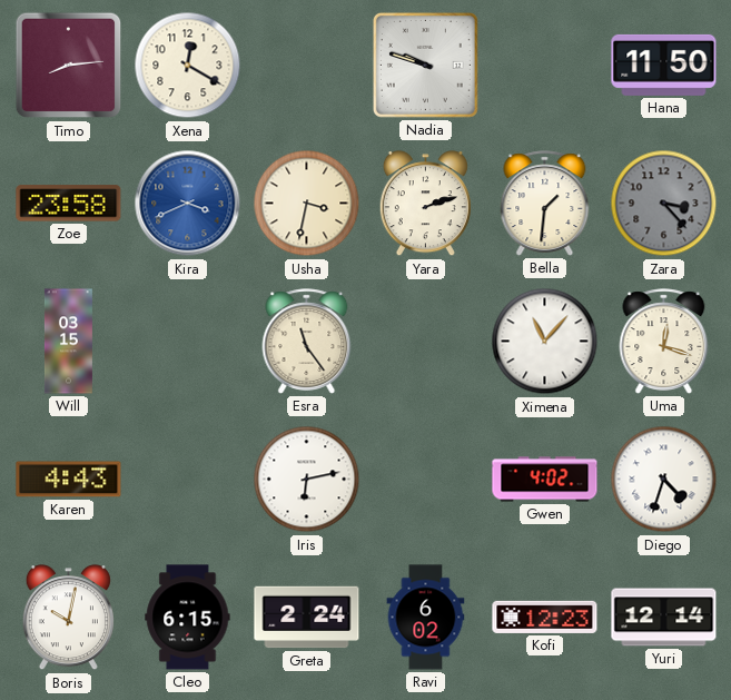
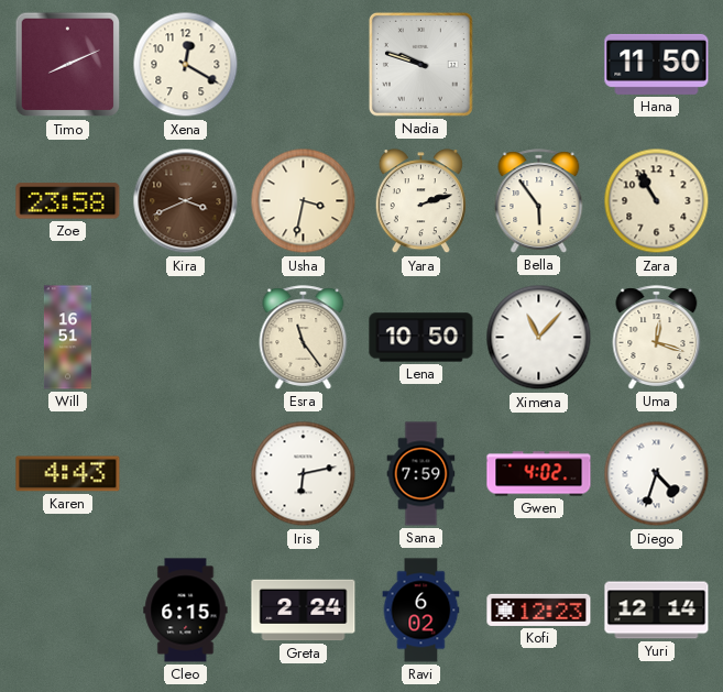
Timo: 8:14 -> 8:11 (68, 65)
Kira dial: blue -> brown (186, 201)
Bella: 1:31 -> 5:54 (539, 201)
Zara: 3:23 -> 10:55 (657, 201)
Zara dial: grey -> cream (657, 201)
Will: 03:15 -> 16:51 (67, 338)
Lena: none -> 10:50 (421, 338)
Sana: none -> 7:59 (421, 474)
Boris: 10:02 -> none (68, 618)
